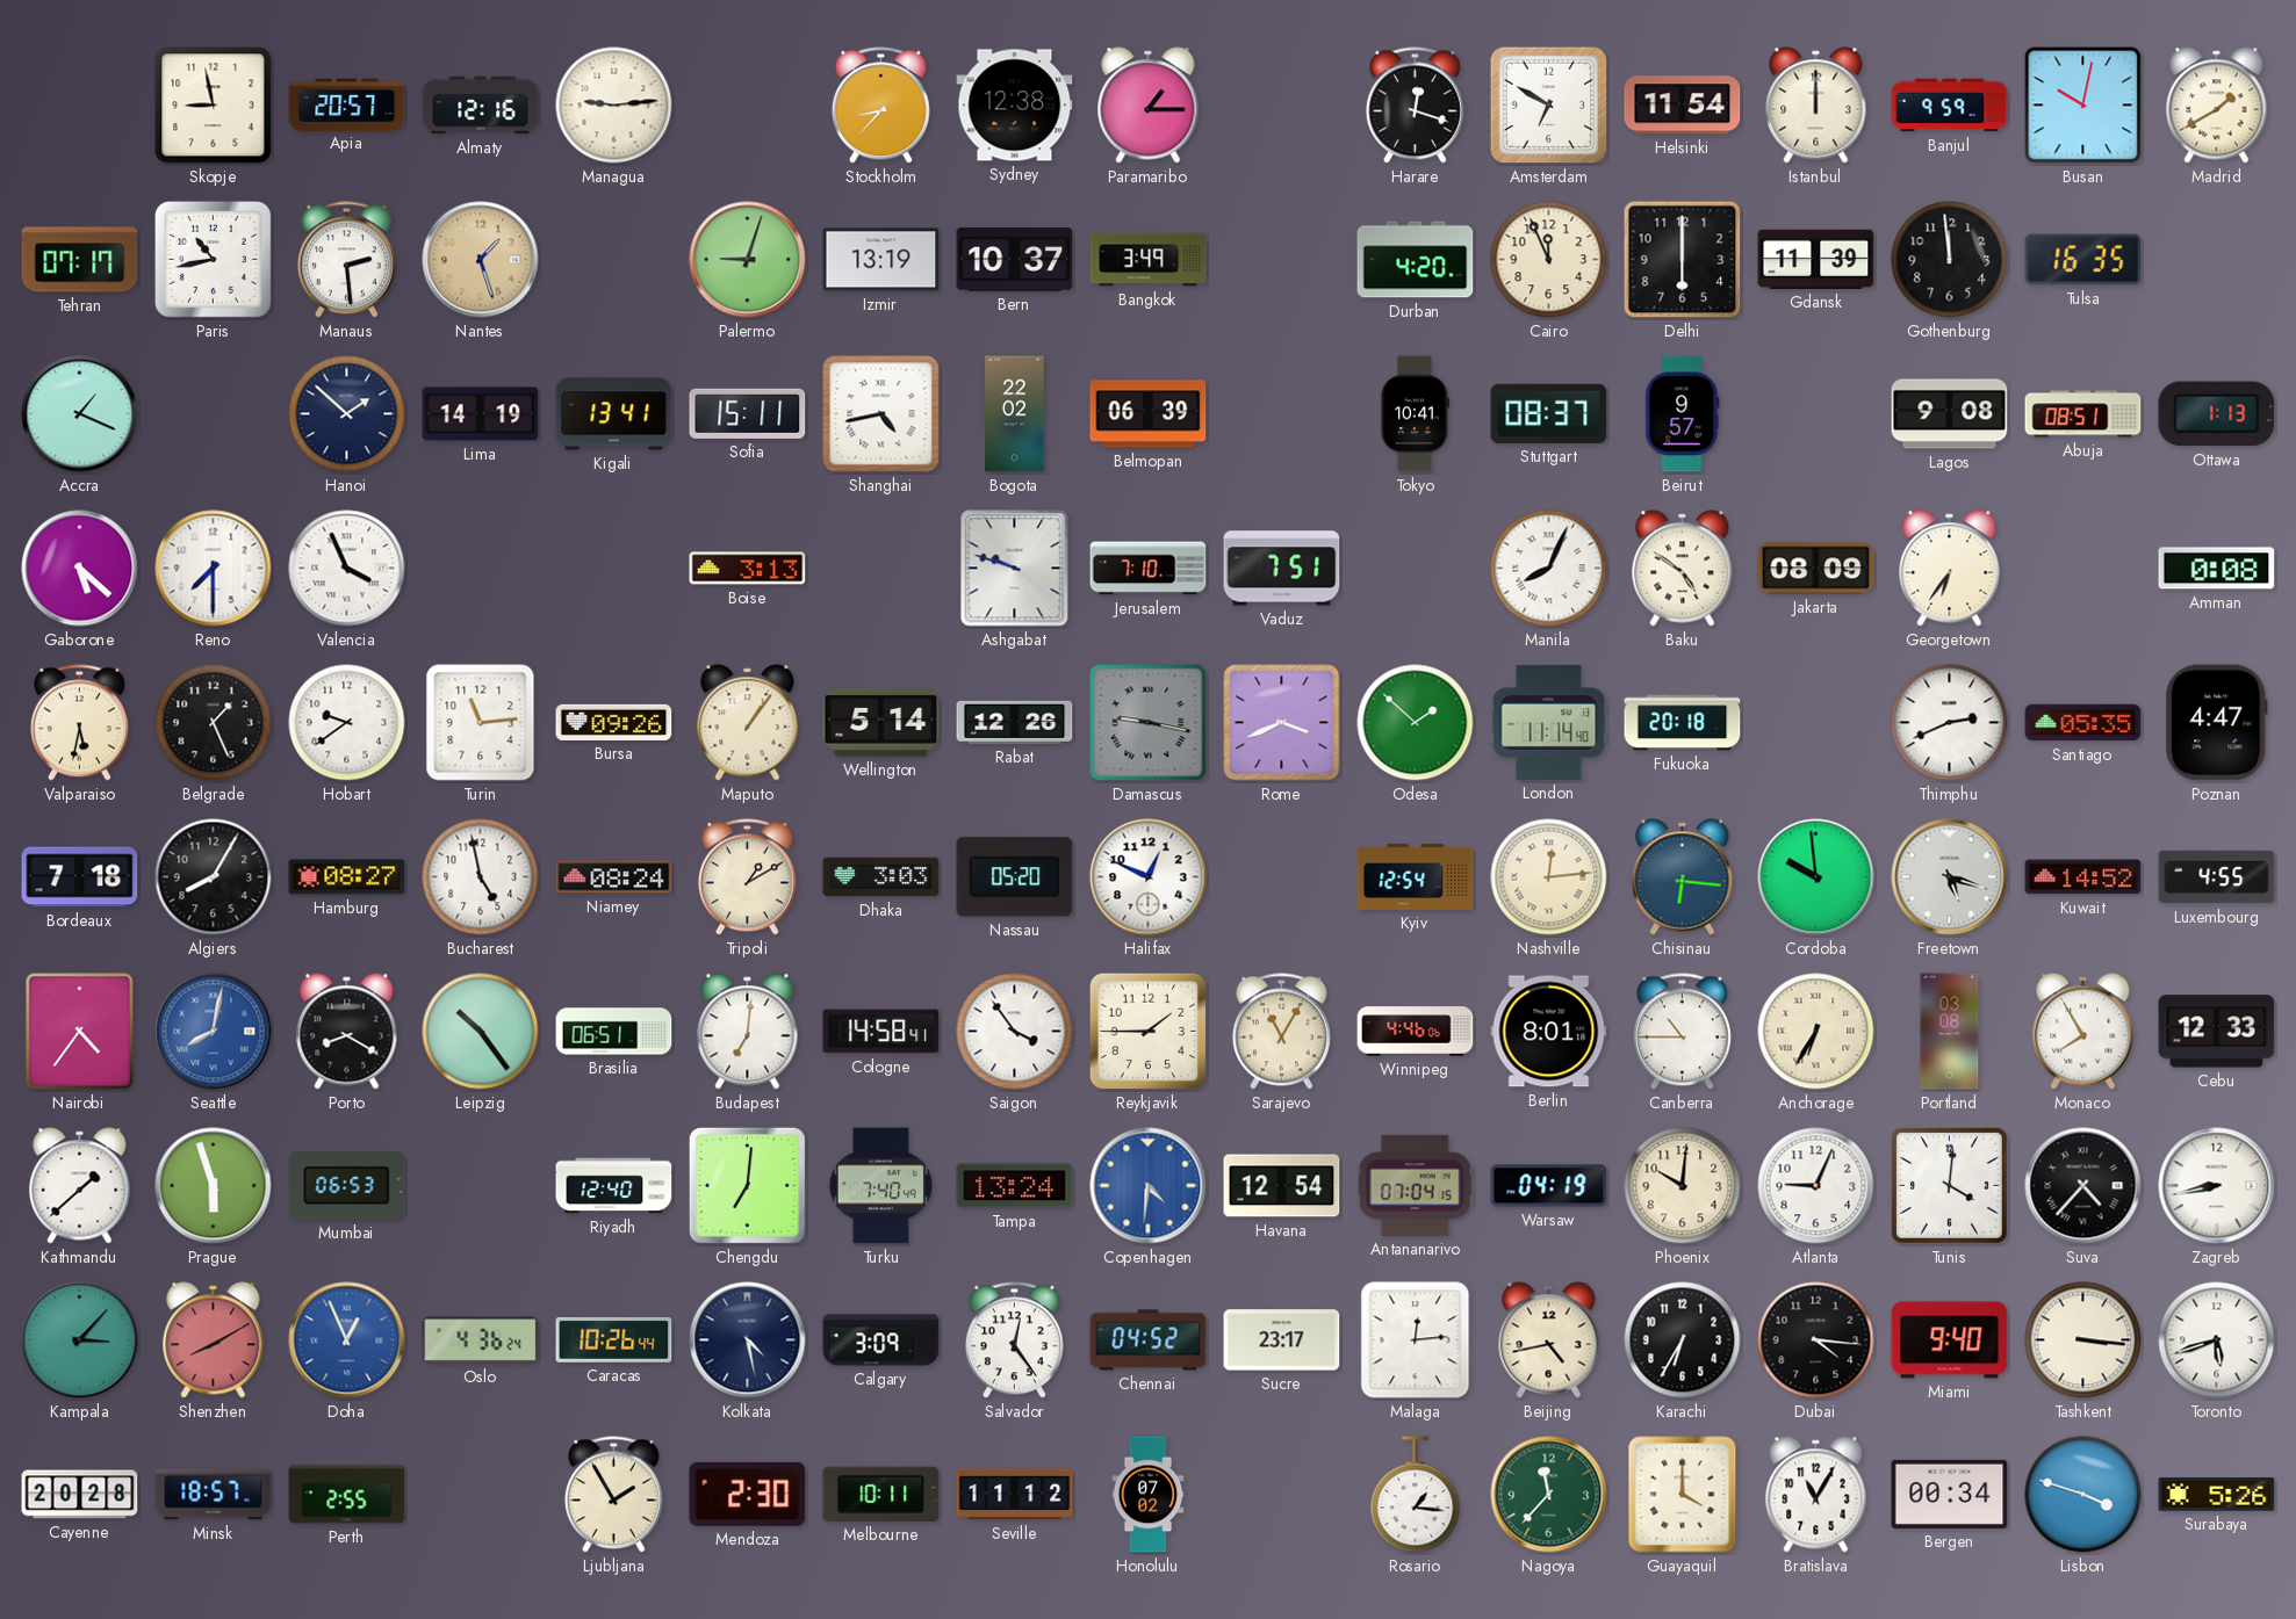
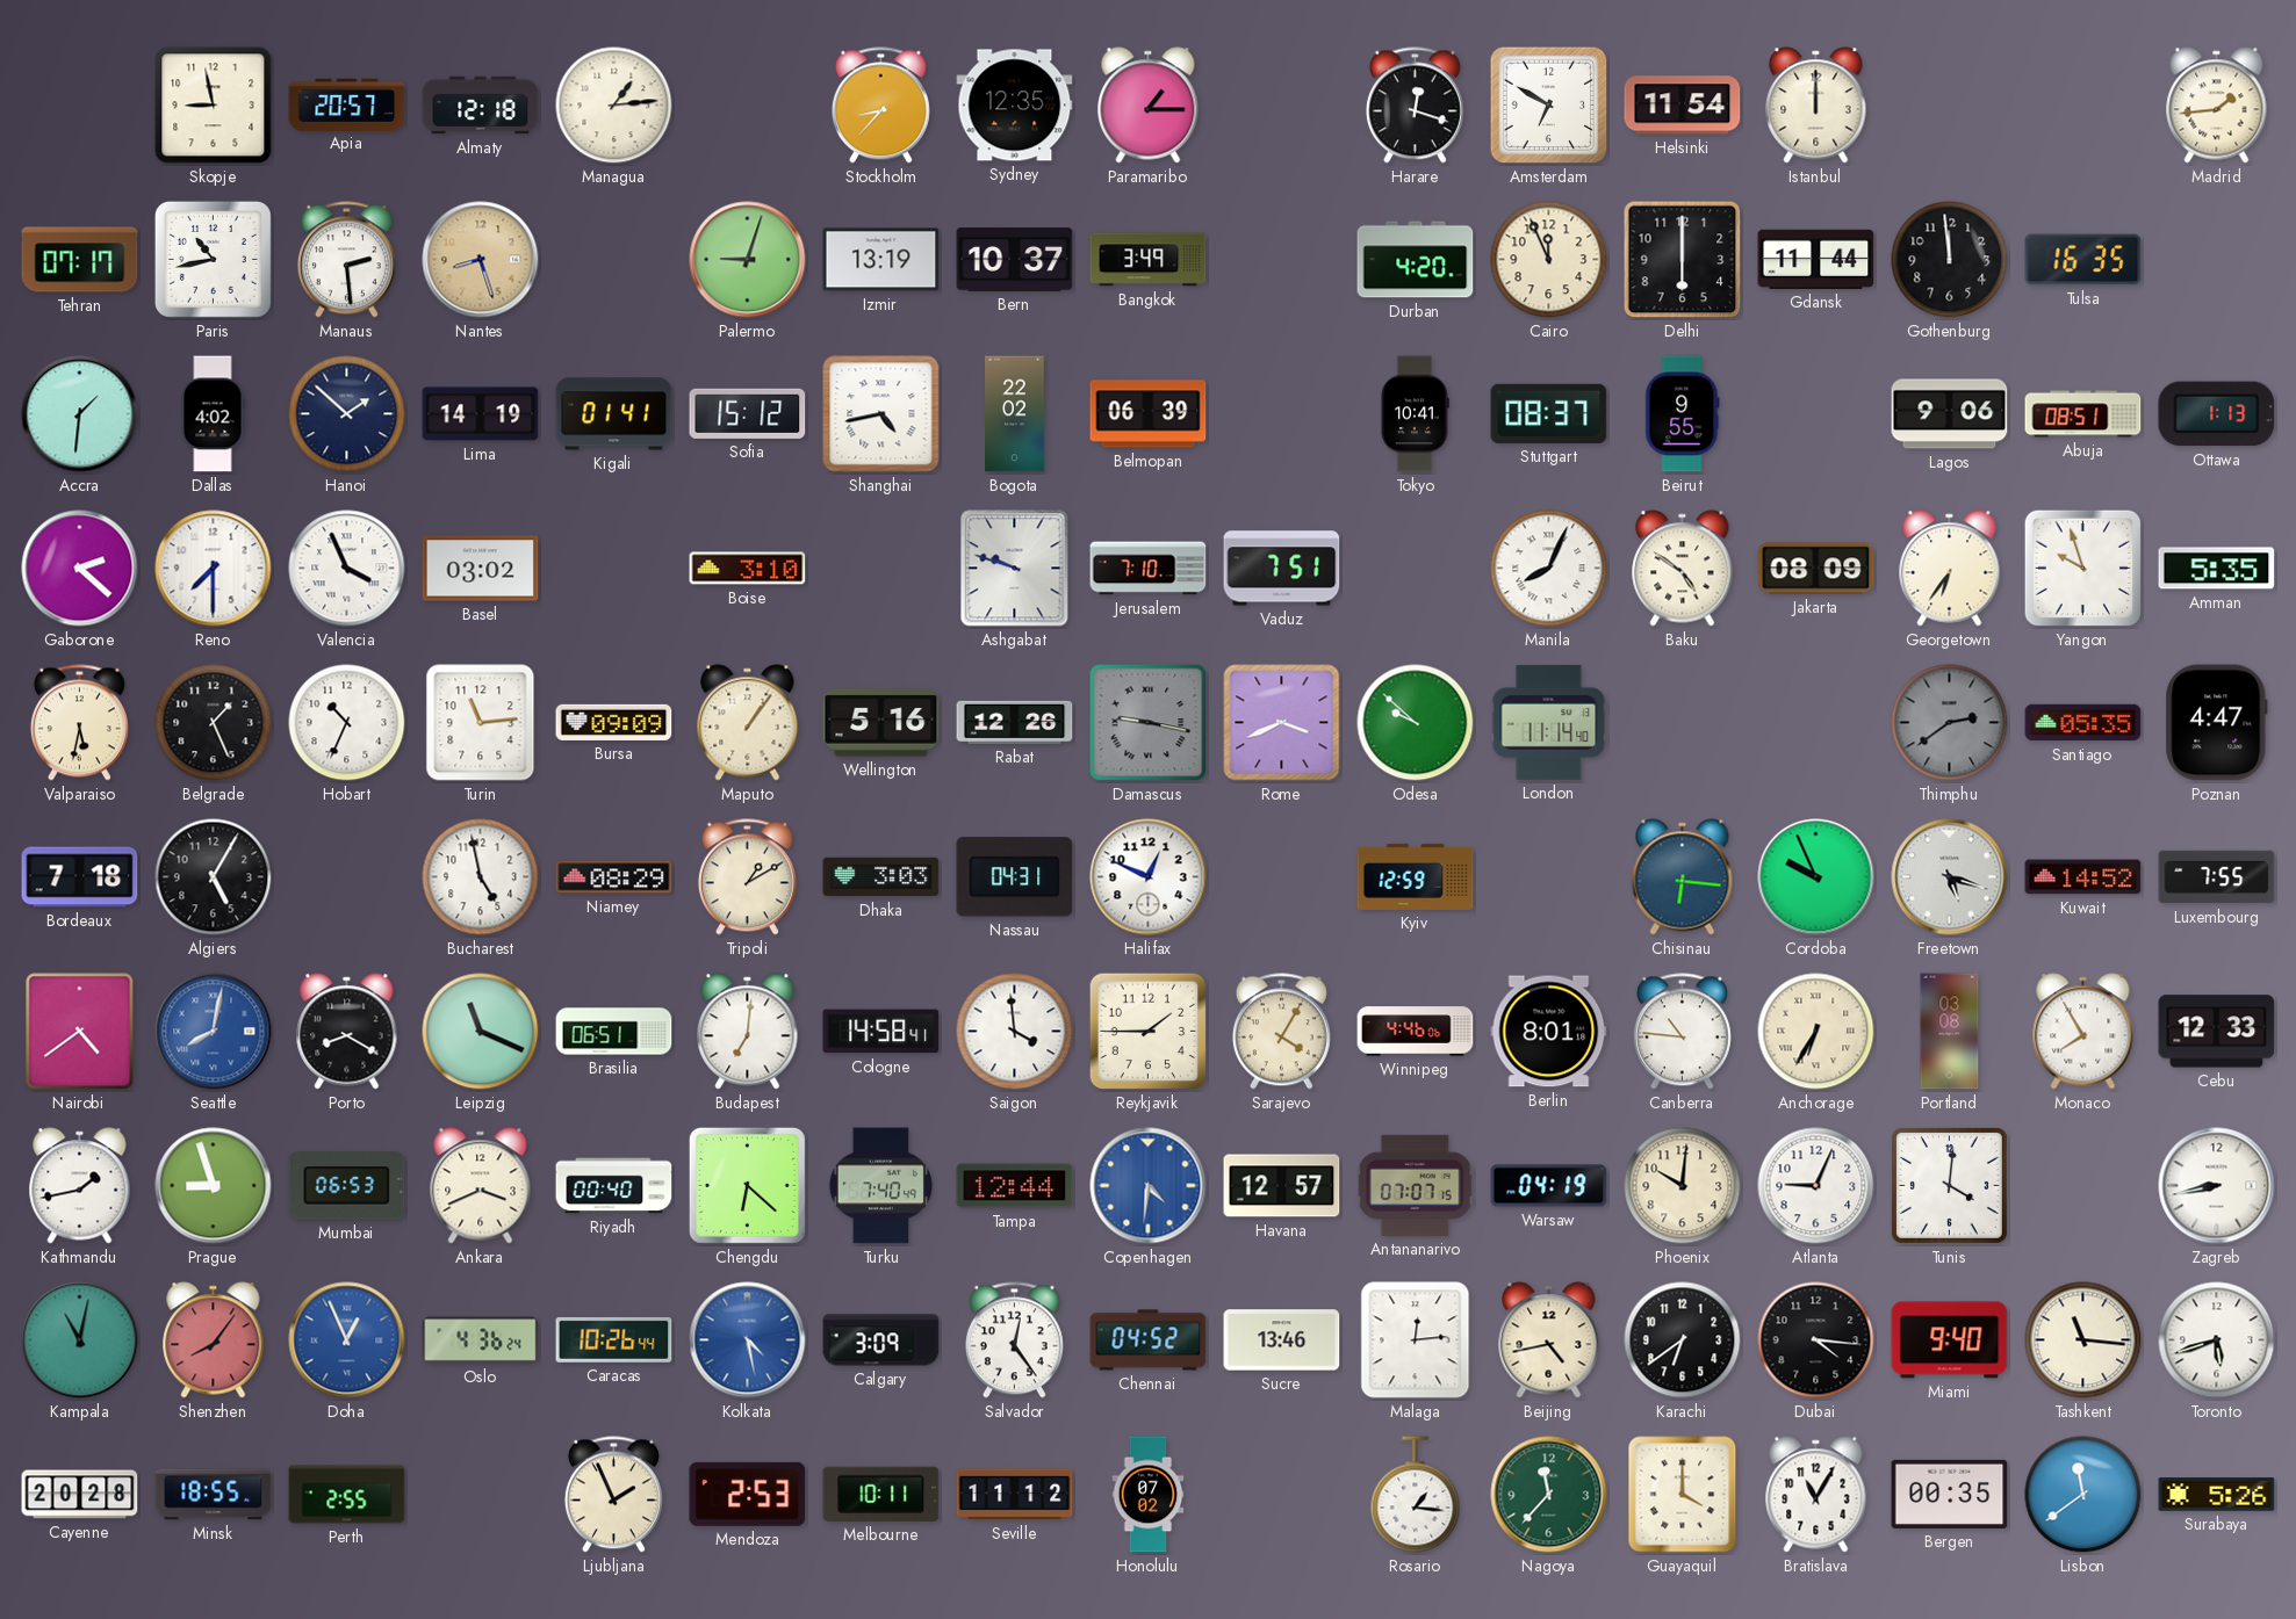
Almaty: 12:16 -> 12:18 (481, 106)
Managua: 9:14 -> 1:14 (614, 106)
Sydney: 12:38 -> 12:35 (1015, 106)
Banjul: 9:59 -> none (1950, 106)
Busan: 10:02 -> none (2083, 106)
Madrid: 1:40 -> 1:44 (2217, 106)
Nantes: 1:27 -> 8:27 (481, 260)
Gdansk: 11:39 -> 11:44 (1816, 259)
Accra: 1:19 -> 1:31 (80, 414)
Dallas: none -> 4:02 (213, 414)
Kigali: 13:41 -> 01:41 (614, 414)
Sofia: 15:11 -> 15:12 (748, 413)
Beirut: 9:57 -> 9:55 (1683, 414)
Lagos: 9:08 -> 9:06 (1950, 414)
Gaborone: 5:22 -> 2:22 (80, 569)
Basel: none -> 03:02 (481, 569)
Boise: 3:13 -> 3:10 (748, 569)
Yangon: none -> 9:57 (2083, 569)
Amman: 0:08 -> 5:35 (2217, 569)
Hobart: 9:39 -> 10:34 (347, 723)
Bursa: 09:26 -> 09:09 (614, 722)
Wellington: 5:14 -> 5:16 (881, 723)
Odesa: 1:52 -> 9:52 (1416, 723)
Fukuoka: 20:18 -> none (1683, 723)
Thimphu: 2:41 -> 2:39 (1950, 723)
Thimphu dial: white -> grey (1950, 723)
Algiers: 8:05 -> 5:05 (214, 877)
Hamburg: 08:27 -> none (347, 877)
Niamey: 08:24 -> 08:29 (614, 877)
Nassau: 05:20 -> 04:31 (1015, 877)
Kyiv: 12:54 -> 12:59 (1416, 876)
Nashville: 12:14 -> none (1549, 877)
Cordoba: 9:59 -> 9:56 (1816, 877)
Luxembourg: 4:55 -> 7:55 (2217, 877)
Nairobi: 4:36 -> 4:39 (80, 1032)
Leipzig: 10:24 -> 11:19 (481, 1032)
Saigon: 3:54 -> 3:59 (1015, 1032)
Sarajevo: 11:05 -> 4:05 (1281, 1032)
Canberra: 10:45 -> 10:46 (1682, 1032)
Kathmandu: 1:38 -> 1:43 (80, 1186)
Prague: 5:57 -> 8:57 (214, 1186)
Ankara: none -> 3:41 (481, 1186)
Riyadh: 12:40 -> 00:40 (614, 1186)
Chengdu: 7:01 -> 6:22 (747, 1185)
Tampa: 13:24 -> 12:44 (1015, 1186)
Havana: 12:54 -> 12:57 (1282, 1186)
Antananarivo: 07:04 -> 07:07 (1415, 1185)
Suva: 4:37 -> none (2083, 1186)
Kampala: 3:07 -> 11:02 (80, 1340)
Shenzhen: 8:10 -> 8:06 (214, 1340)
Kolkata dial: navy -> blue (748, 1340)
Sucre: 23:17 -> 13:46 (1282, 1340)
Karachi: 6:35 -> 6:39 (1683, 1340)
Tashkent: 3:16 -> 11:16 (2083, 1340)
Minsk: 18:57 -> 18:55 (214, 1495)
Ljubljana: 1:55 -> 1:56 (613, 1495)
Mendoza: 2:30 -> 2:53 (748, 1494)
Bergen: 00:34 -> 00:35 (1950, 1494)
Lisbon: 3:48 -> 11:39 (2083, 1495)
